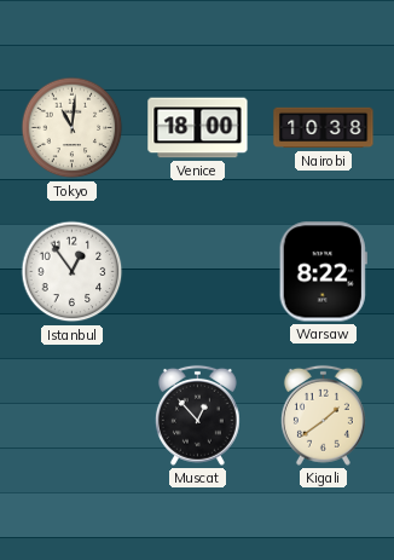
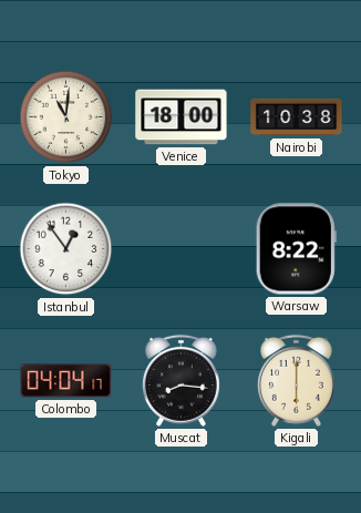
Colombo: none -> 04:04 (66, 381)
Muscat: 12:53 -> 8:16 (180, 380)
Kigali: 1:39 -> 6:00 (296, 380)
